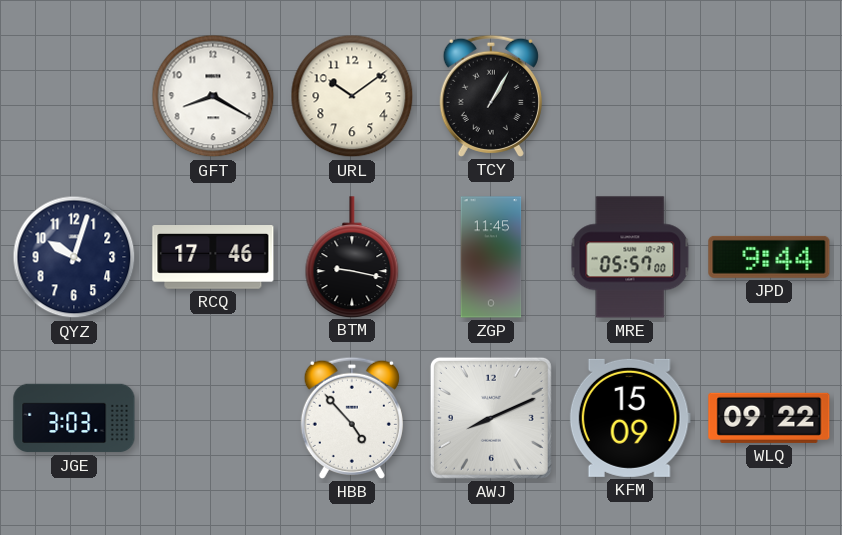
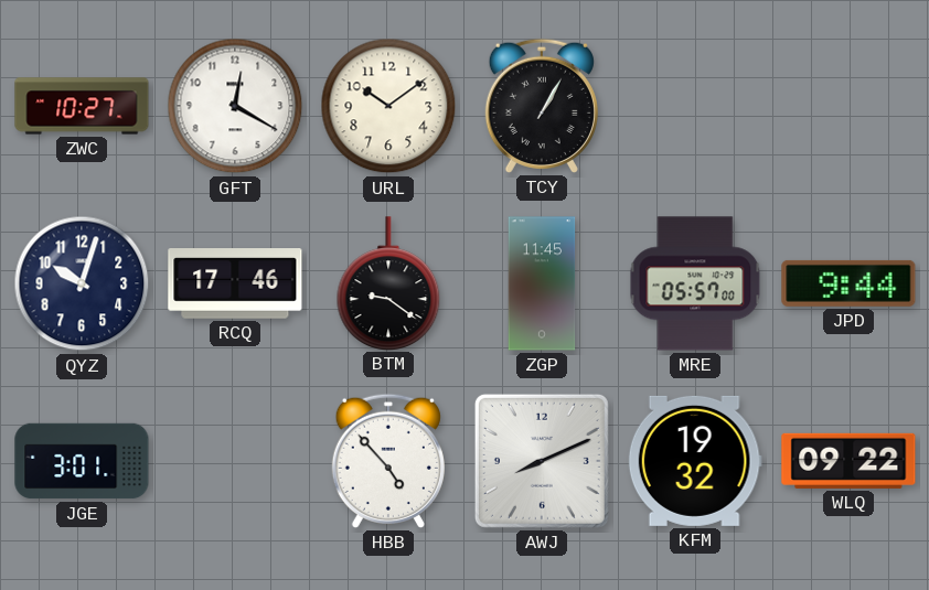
ZWC: none -> 10:27 (82, 106)
GFT: 8:20 -> 12:20 (235, 106)
BTM: 9:17 -> 9:21 (388, 283)
JGE: 3:03 -> 3:01 (82, 461)
KFM: 15:09 -> 19:32 (695, 461)
